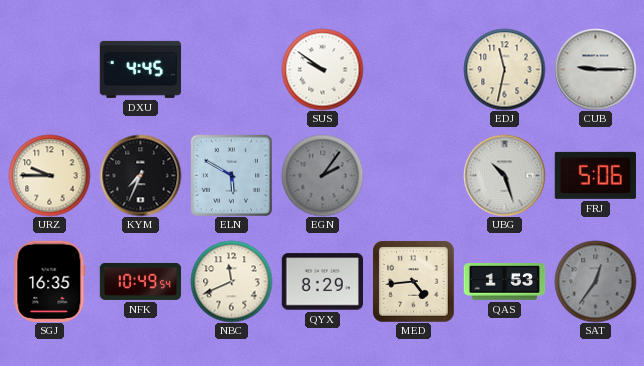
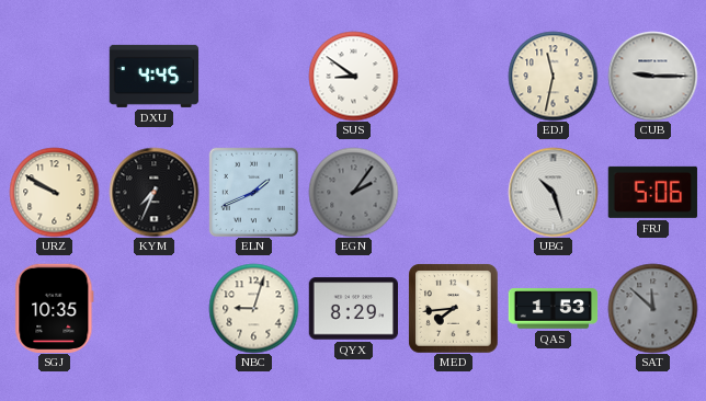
SUS: 9:51 -> 8:51 (353, 76)
URZ: 9:45 -> 9:50 (54, 192)
ELN: 5:50 -> 1:41 (253, 192)
SGJ: 16:35 -> 10:35 (55, 308)
NFK: 10:49 -> none (140, 281)
NBC: 11:41 -> 9:03 (253, 308)
MED: 4:44 -> 7:44 (453, 308)
SAT: 12:36 -> 11:52 (652, 308)
